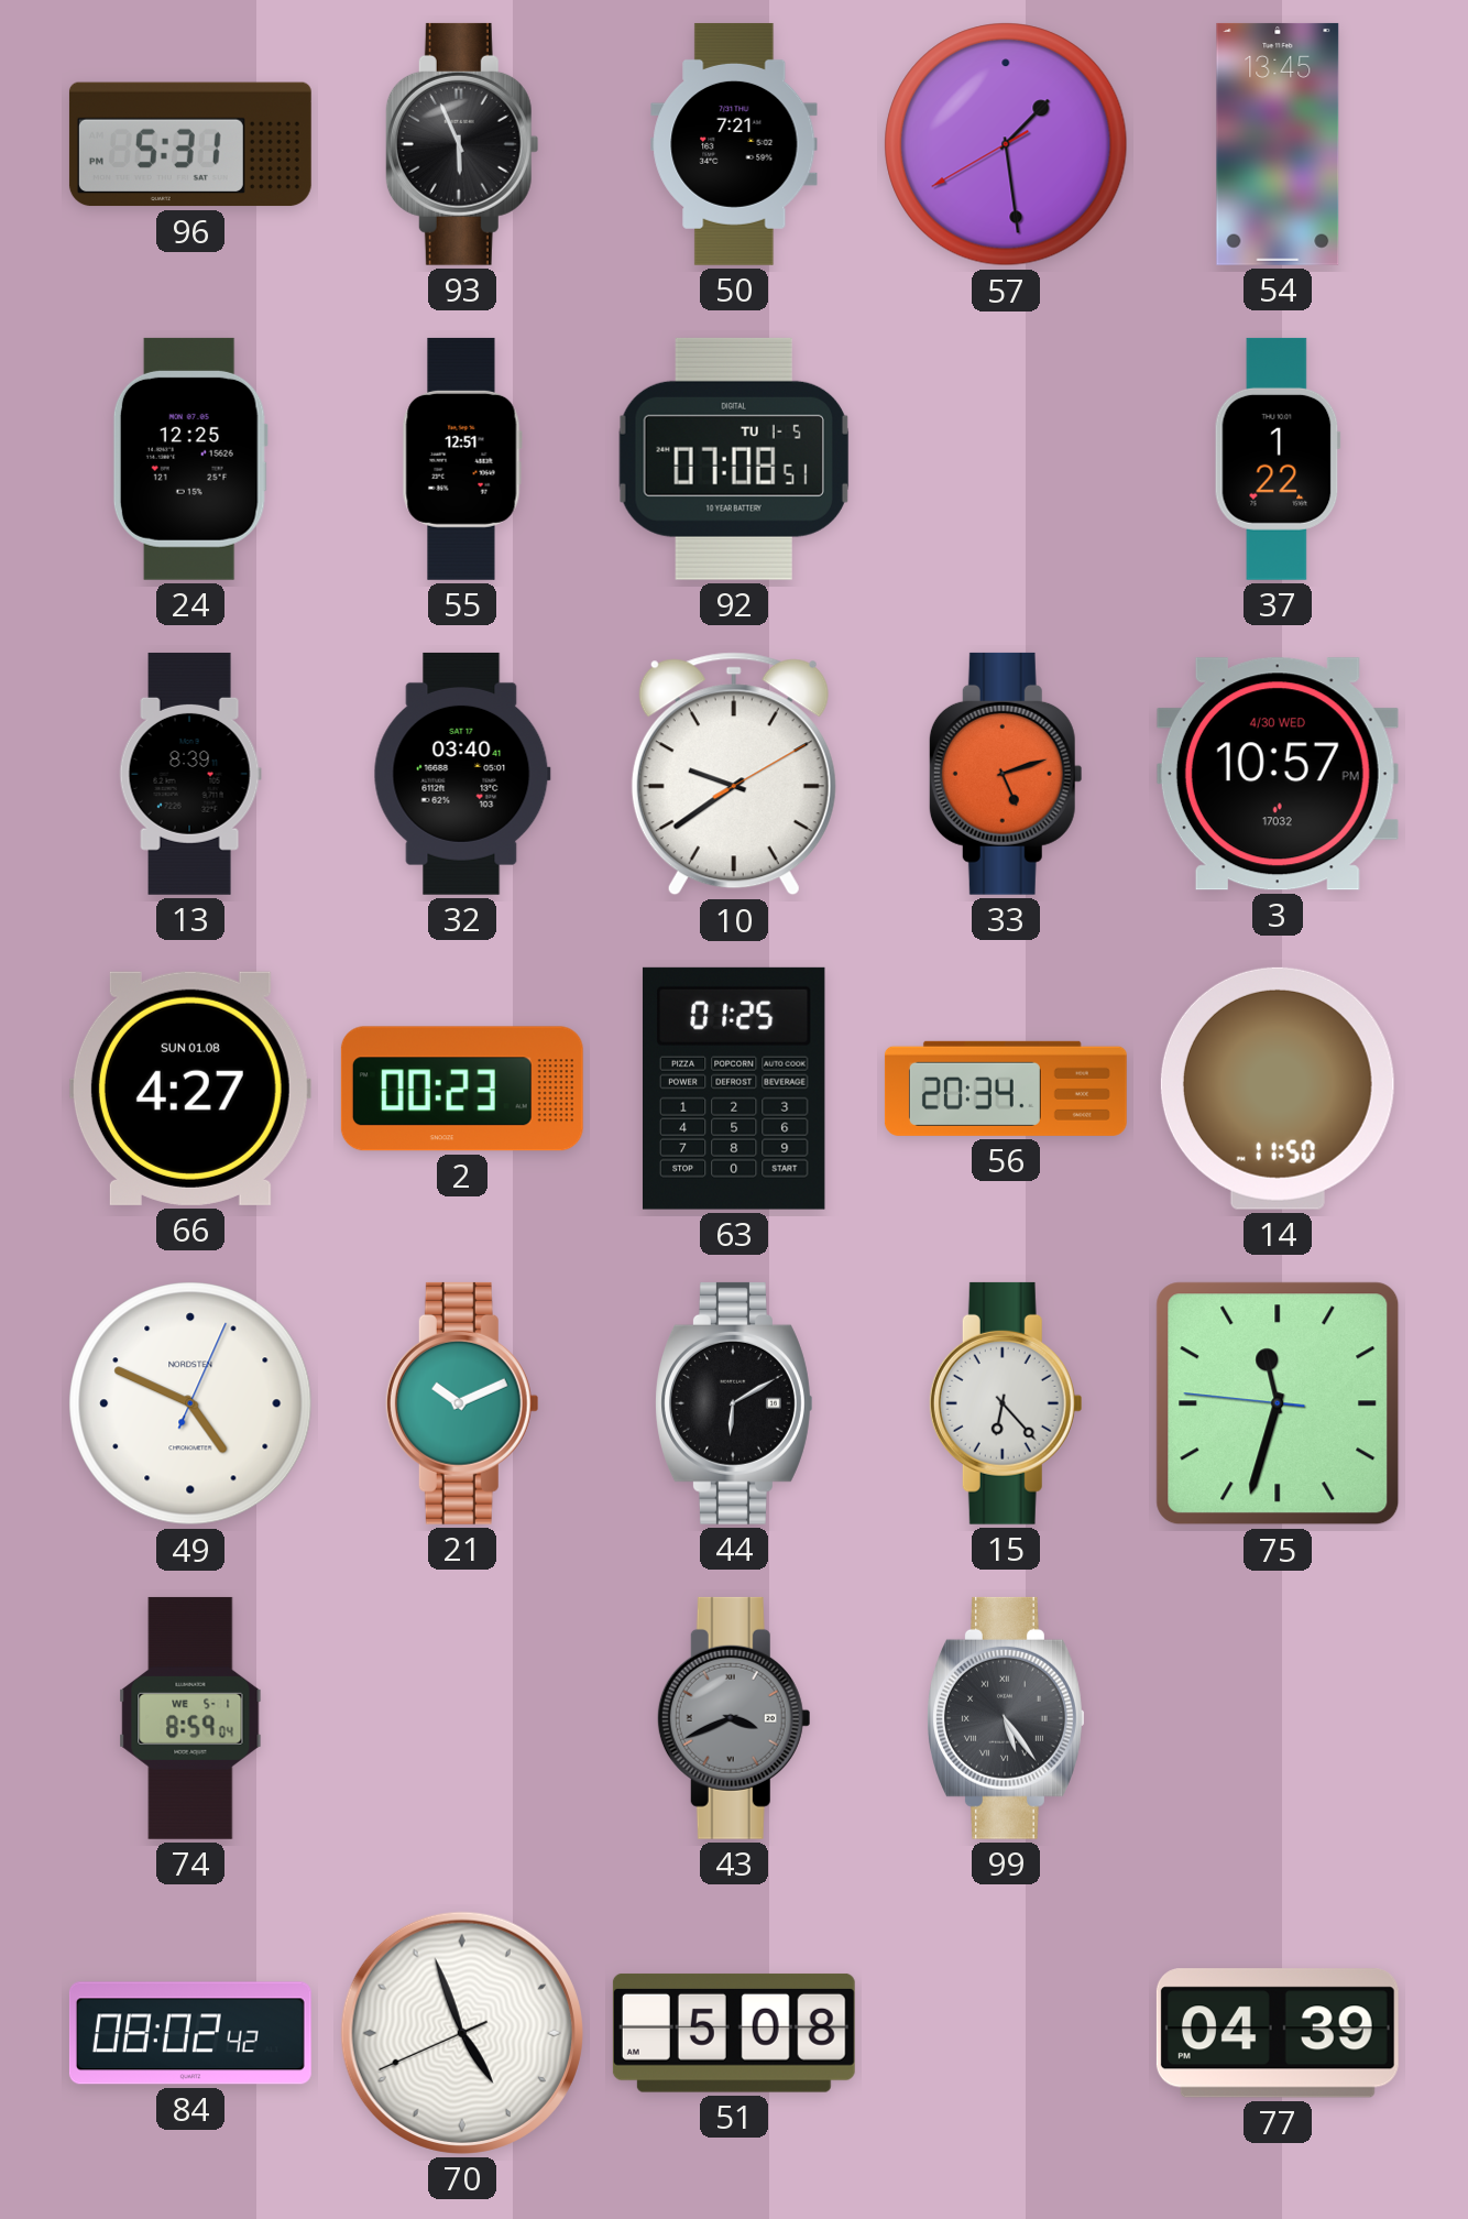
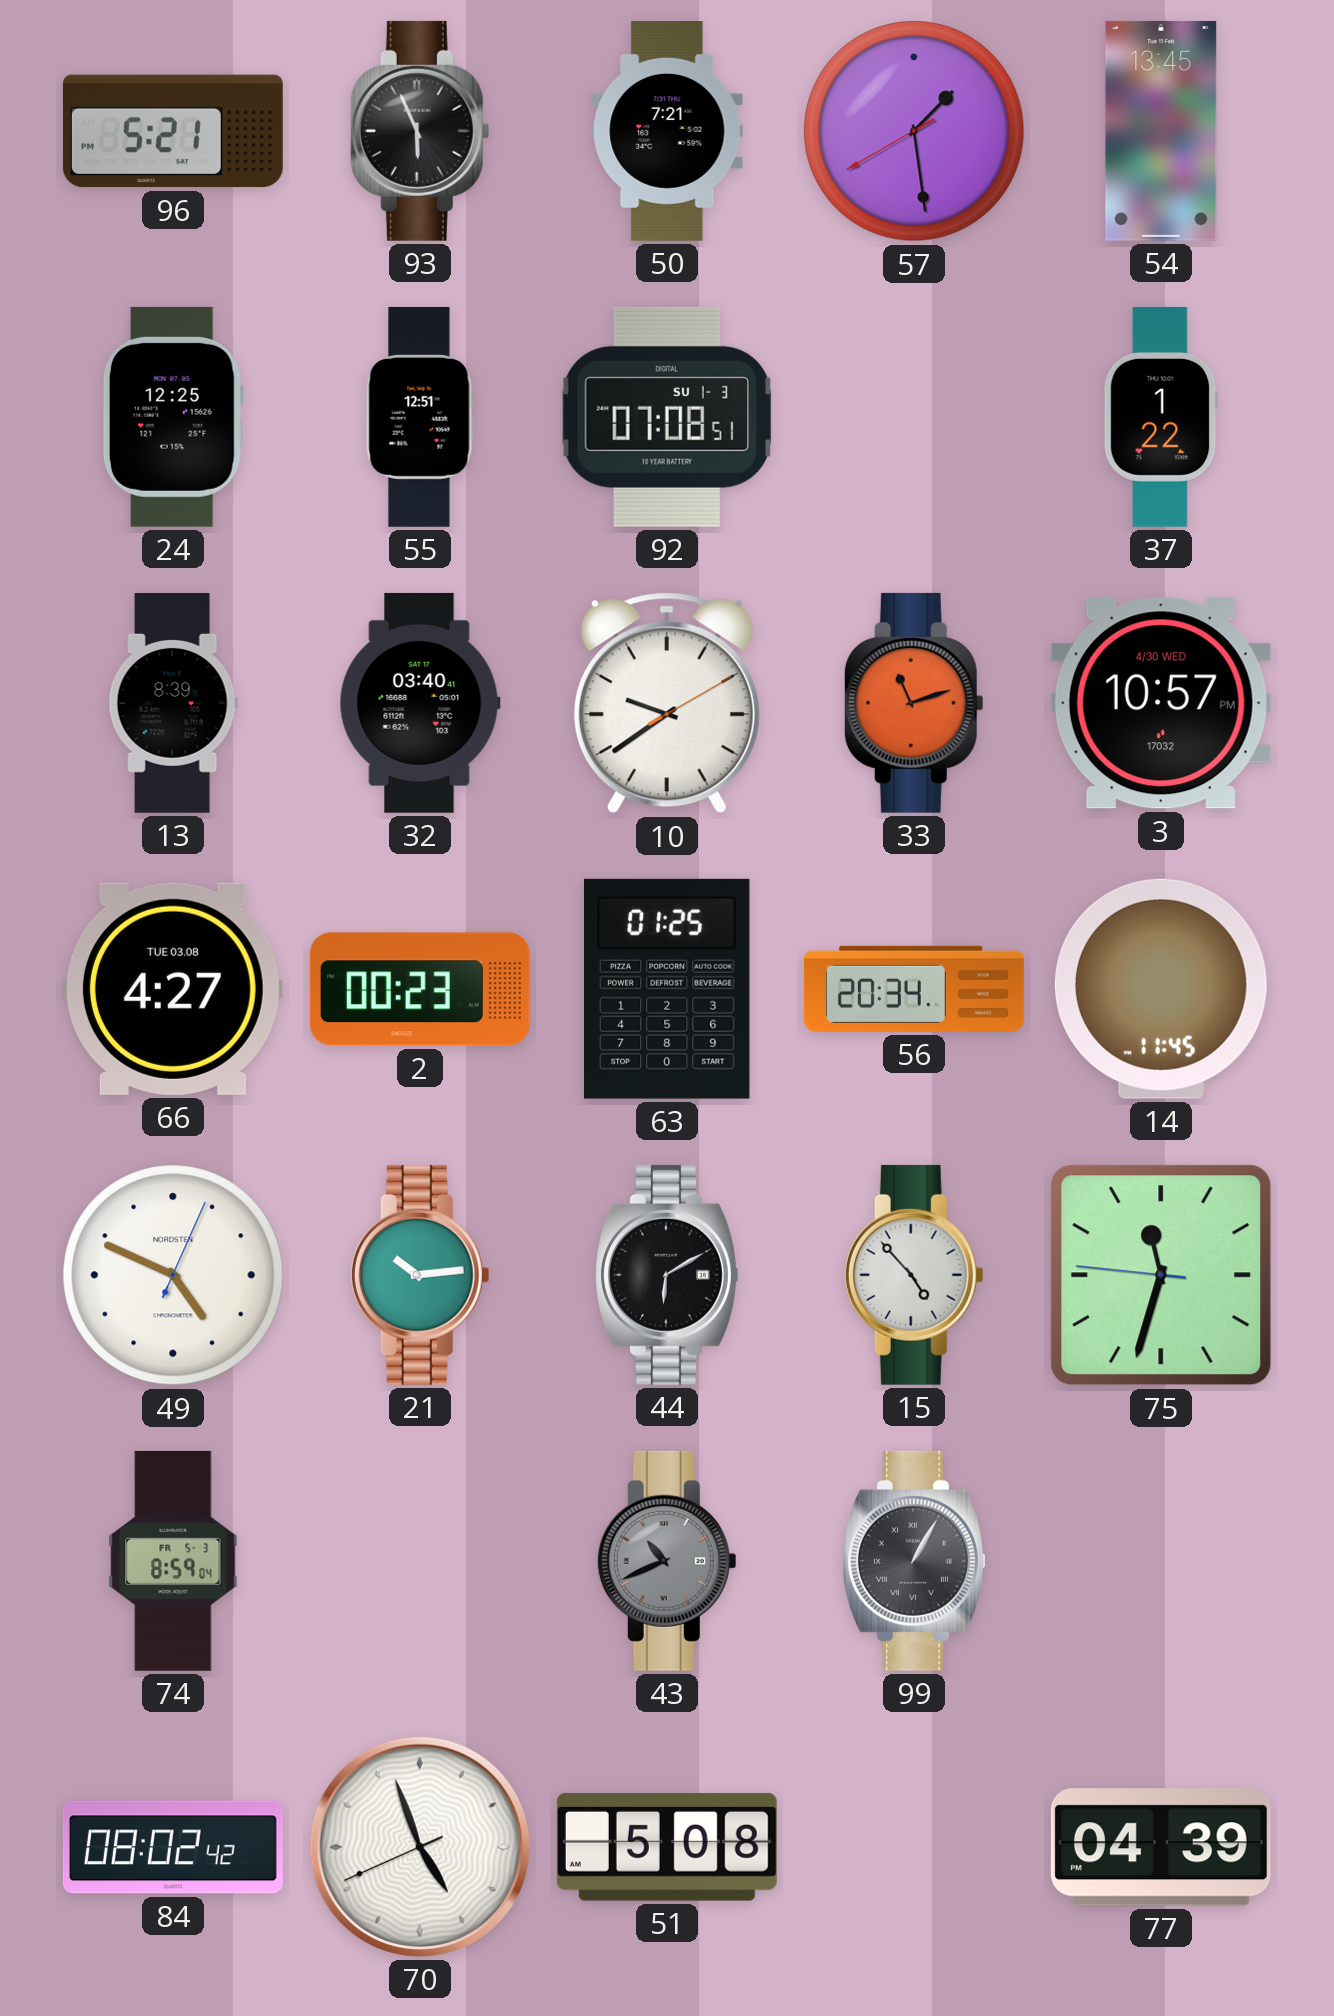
96: 5:31 -> 5:21 (173, 131)
92 date: TU 1-5 -> SU 1-3 (667, 417)
33: 5:12 -> 11:12 (914, 703)
66 date: SUN 01.08 -> TUE 03.08 (173, 989)
14: 11:50 -> 11:45 (1161, 989)
21: 10:11 -> 10:14 (420, 1275)
15: 6:23 -> 4:53 (914, 1275)
74 date: WE 5-1 -> FR 5-3 (173, 1561)
43: 3:41 -> 10:41 (667, 1561)
99: 5:24 -> 1:05 (915, 1561)
